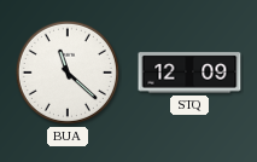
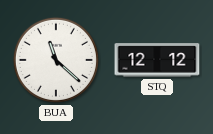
STQ: 12:09 -> 12:12 (157, 60)
